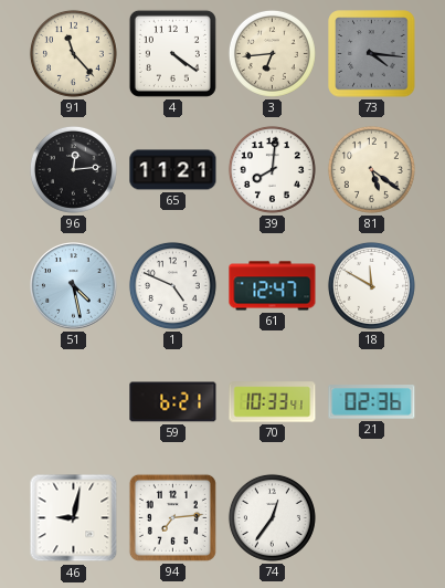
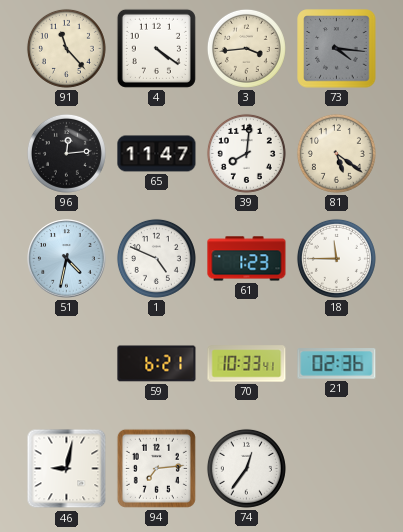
3: 6:44 -> 3:44 (246, 48)
65: 11:21 -> 11:47 (157, 154)
51: 4:28 -> 4:32 (67, 259)
61: 12:47 -> 1:23 (247, 259)
18: 11:50 -> 11:45 (336, 258)
